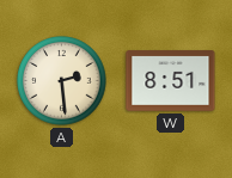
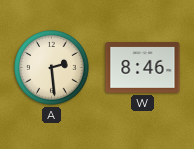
W: 8:51 -> 8:46 (143, 68)
